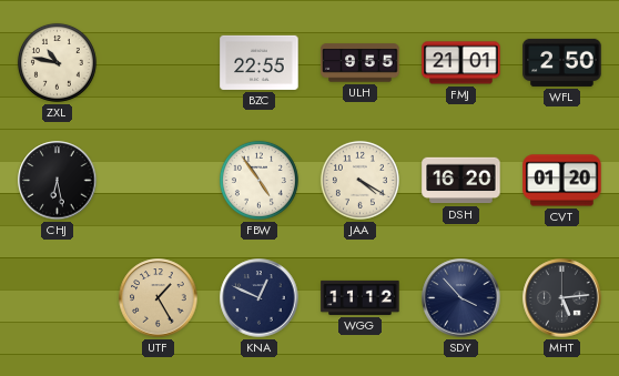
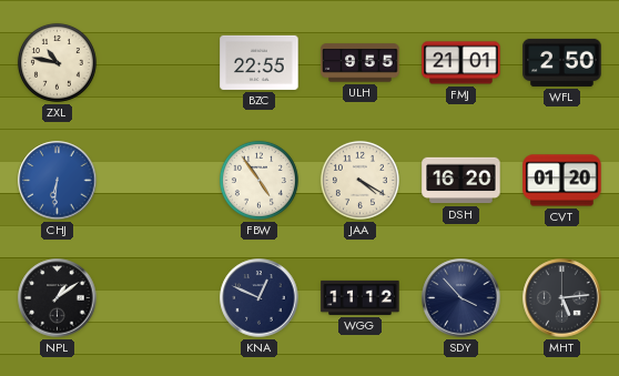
CHJ: 6:28 -> 6:31 (58, 181)
CHJ dial: black -> blue (58, 181)
NPL: none -> 1:09 (58, 298)
UTF: 1:25 -> none (159, 298)
